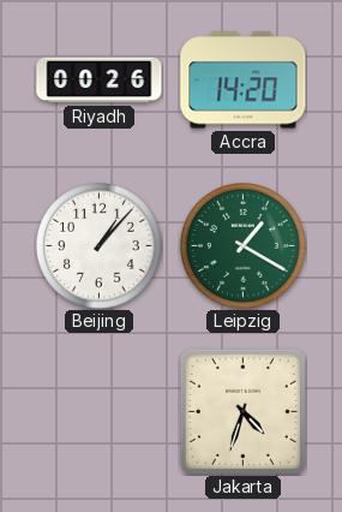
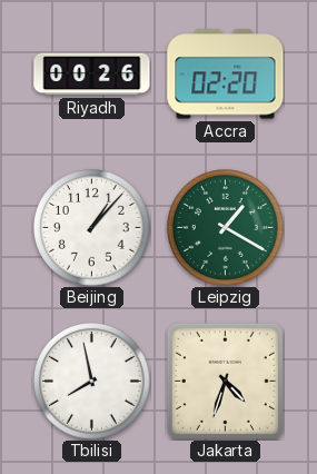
Accra: 14:20 -> 02:20 (226, 75)
Tbilisi: none -> 7:58 (92, 382)
